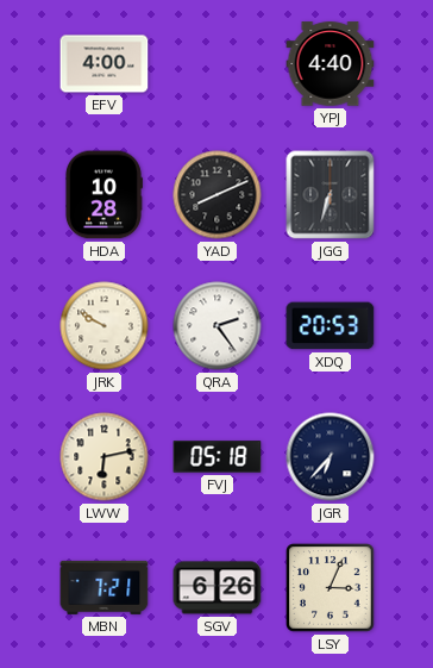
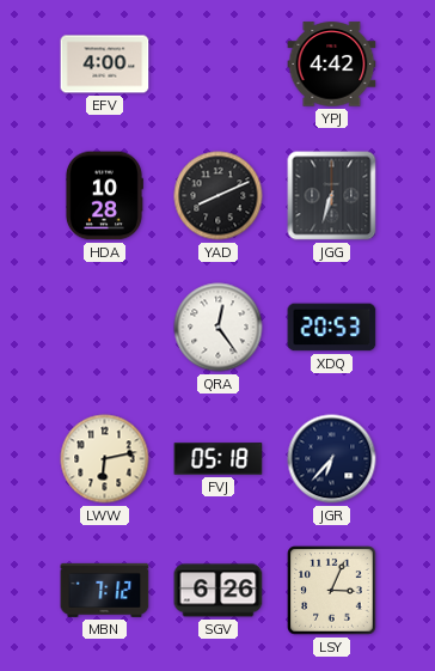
YPJ: 4:40 -> 4:42 (332, 65)
JRK: 9:50 -> none (105, 326)
QRA: 2:24 -> 12:24 (219, 328)
MBN: 7:21 -> 7:12 (105, 590)
